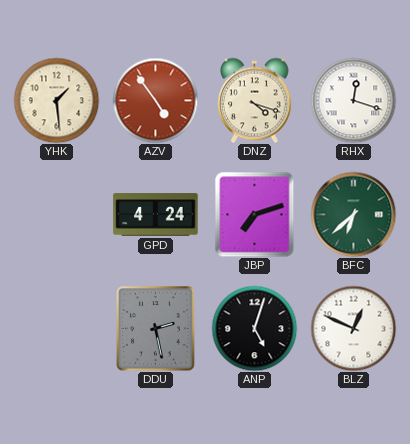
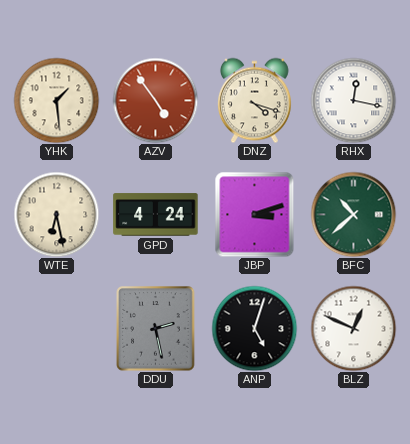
RHX: 12:18 -> 12:17 (353, 100)
WTE: none -> 6:28 (56, 214)
JBP: 7:12 -> 3:12 (255, 214)
BFC: 6:38 -> 10:38 (353, 214)
